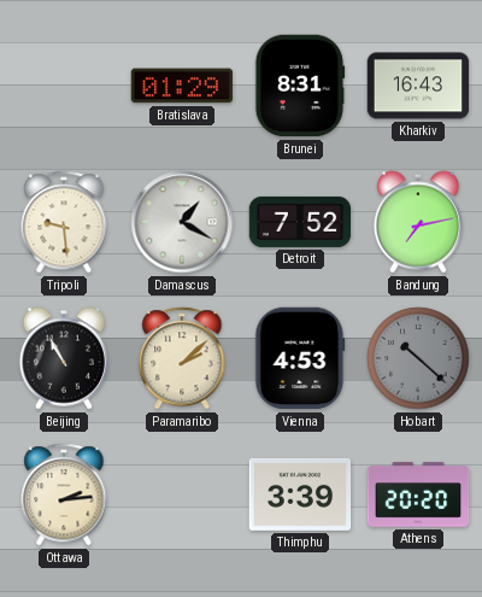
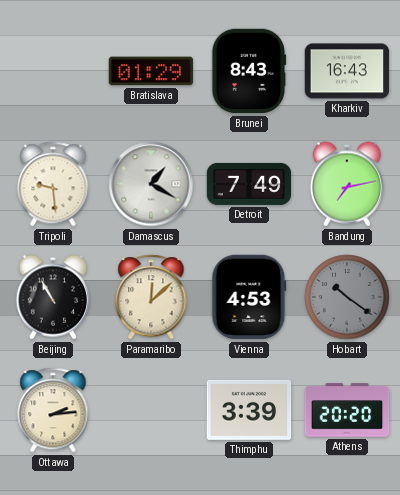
Brunei: 8:31 -> 8:43 (249, 71)
Detroit: 7:52 -> 7:49 (249, 184)
Paramaribo: 2:08 -> 12:08 (151, 297)
Hobart: 10:22 -> 10:21 (347, 297)
